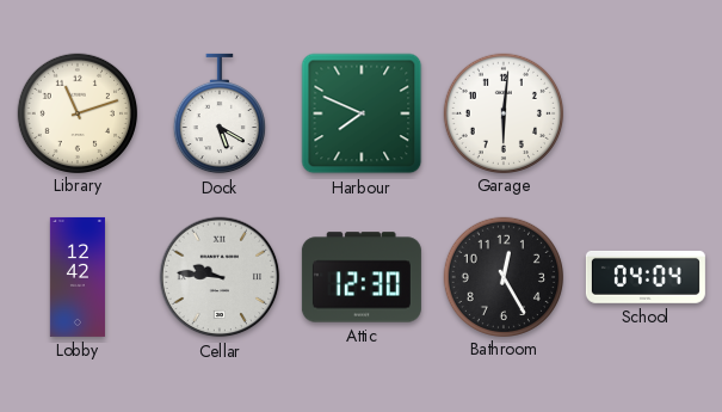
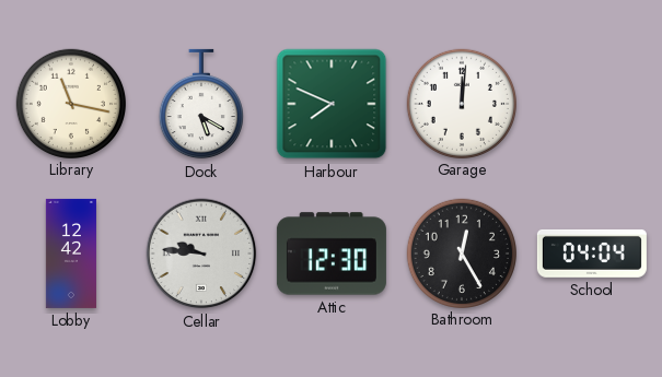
Library: 11:12 -> 11:17 (70, 103)
Garage: 6:01 -> 12:01 (461, 103)
